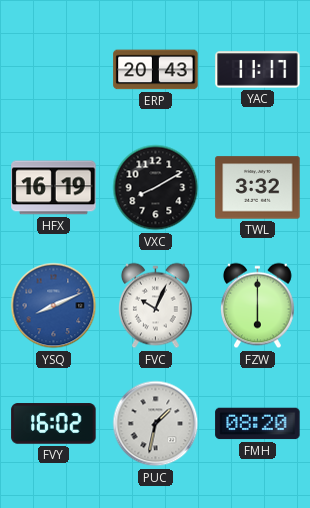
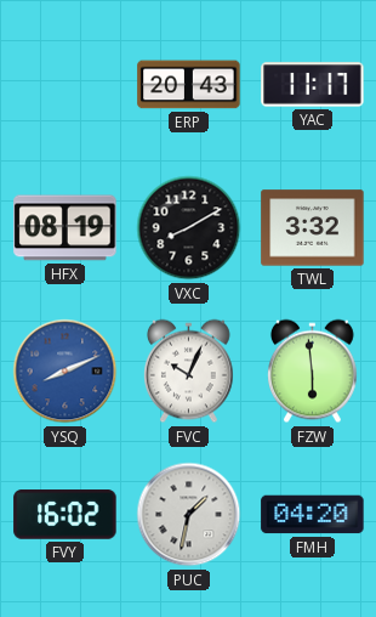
HFX: 16:19 -> 08:19 (65, 228)
FZW: 6:00 -> 5:59 (313, 372)
FMH: 08:20 -> 04:20 (313, 515)
